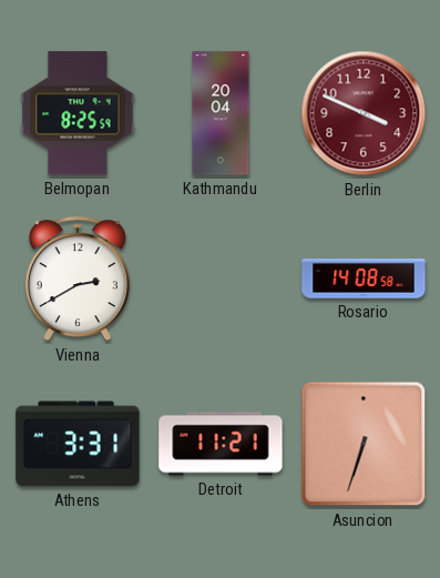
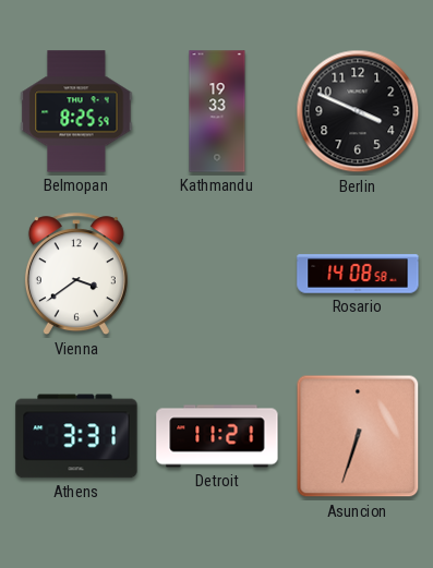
Kathmandu: 20:04 -> 19:33 (217, 111)
Berlin dial: burgundy -> black (358, 111)
Vienna: 2:40 -> 3:39 (76, 275)
